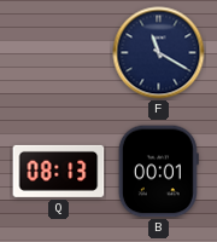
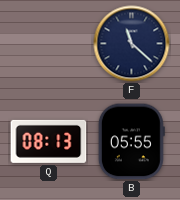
F: 11:20 -> 11:22 (132, 44)
B: 00:01 -> 05:55 (131, 142)
